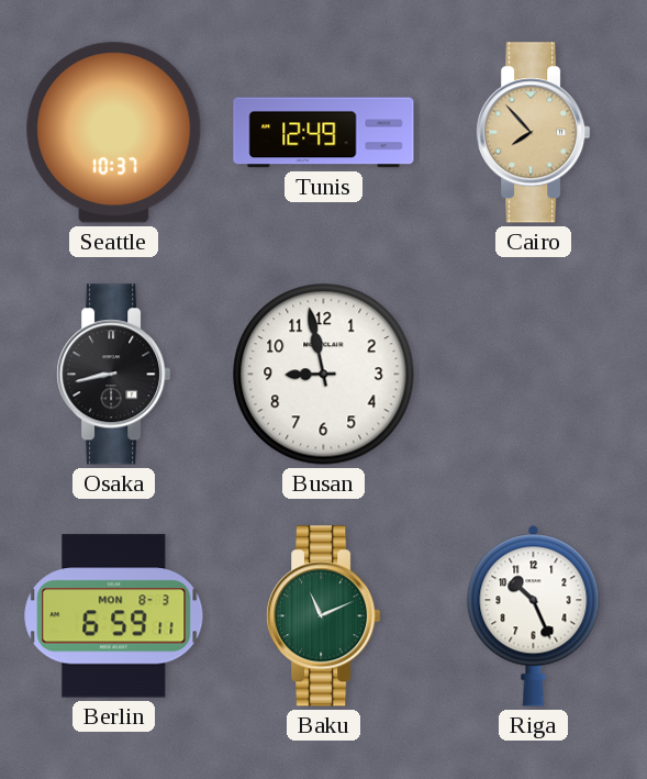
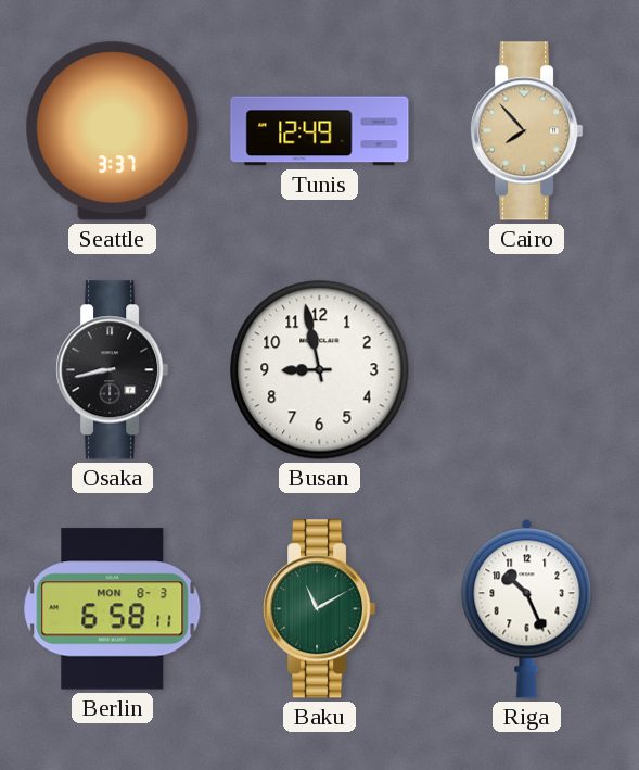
Seattle: 10:37 -> 3:37 (113, 131)
Berlin: 6:59 -> 6:58 (113, 609)
Baku: 11:11 -> 11:10 (320, 609)
